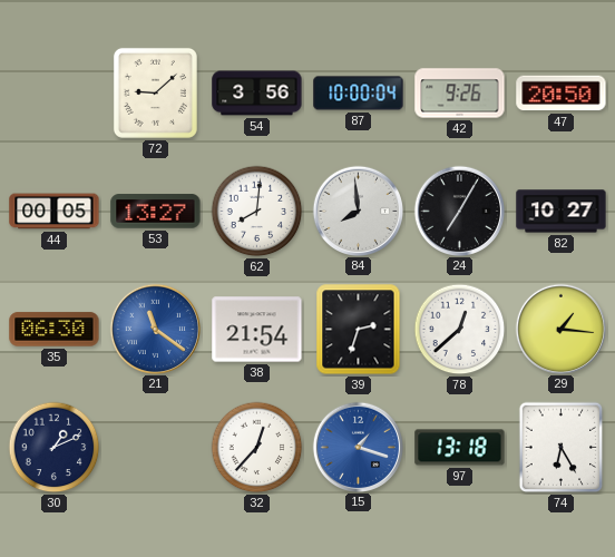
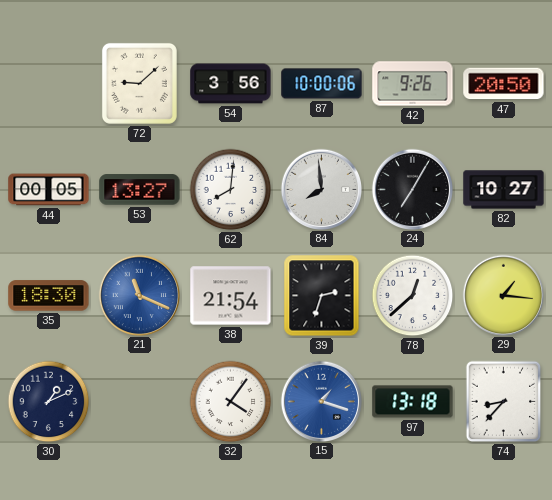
87: 10:00:04 -> 10:00:06 (322, 84)
35: 06:30 -> 18:30 (49, 296)
21: 11:21 -> 11:19 (139, 295)
32: 12:37 -> 4:06 (231, 402)
74: 6:25 -> 8:37 (504, 402)
